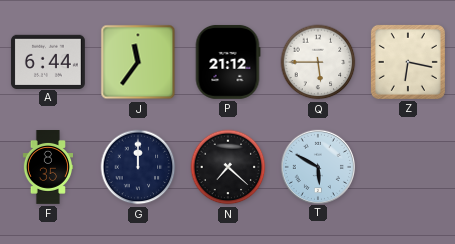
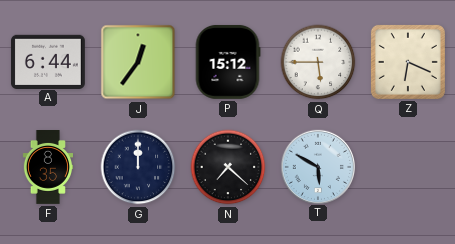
J: 11:36 -> 12:36 (138, 62)
P: 21:12 -> 15:12 (228, 62)
Z: 6:17 -> 6:19 (408, 62)
